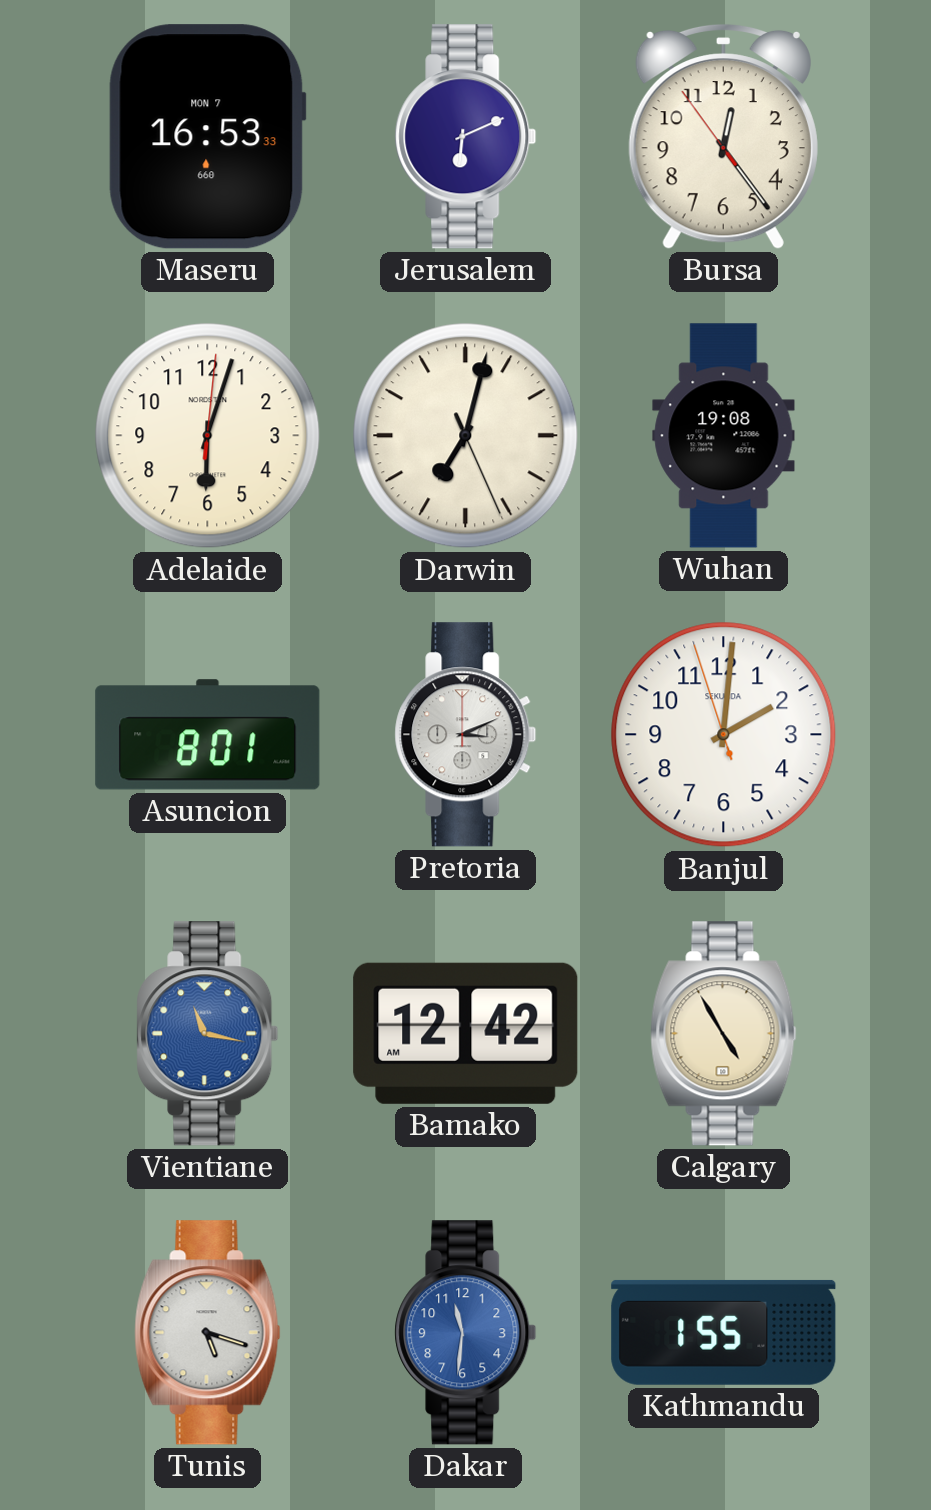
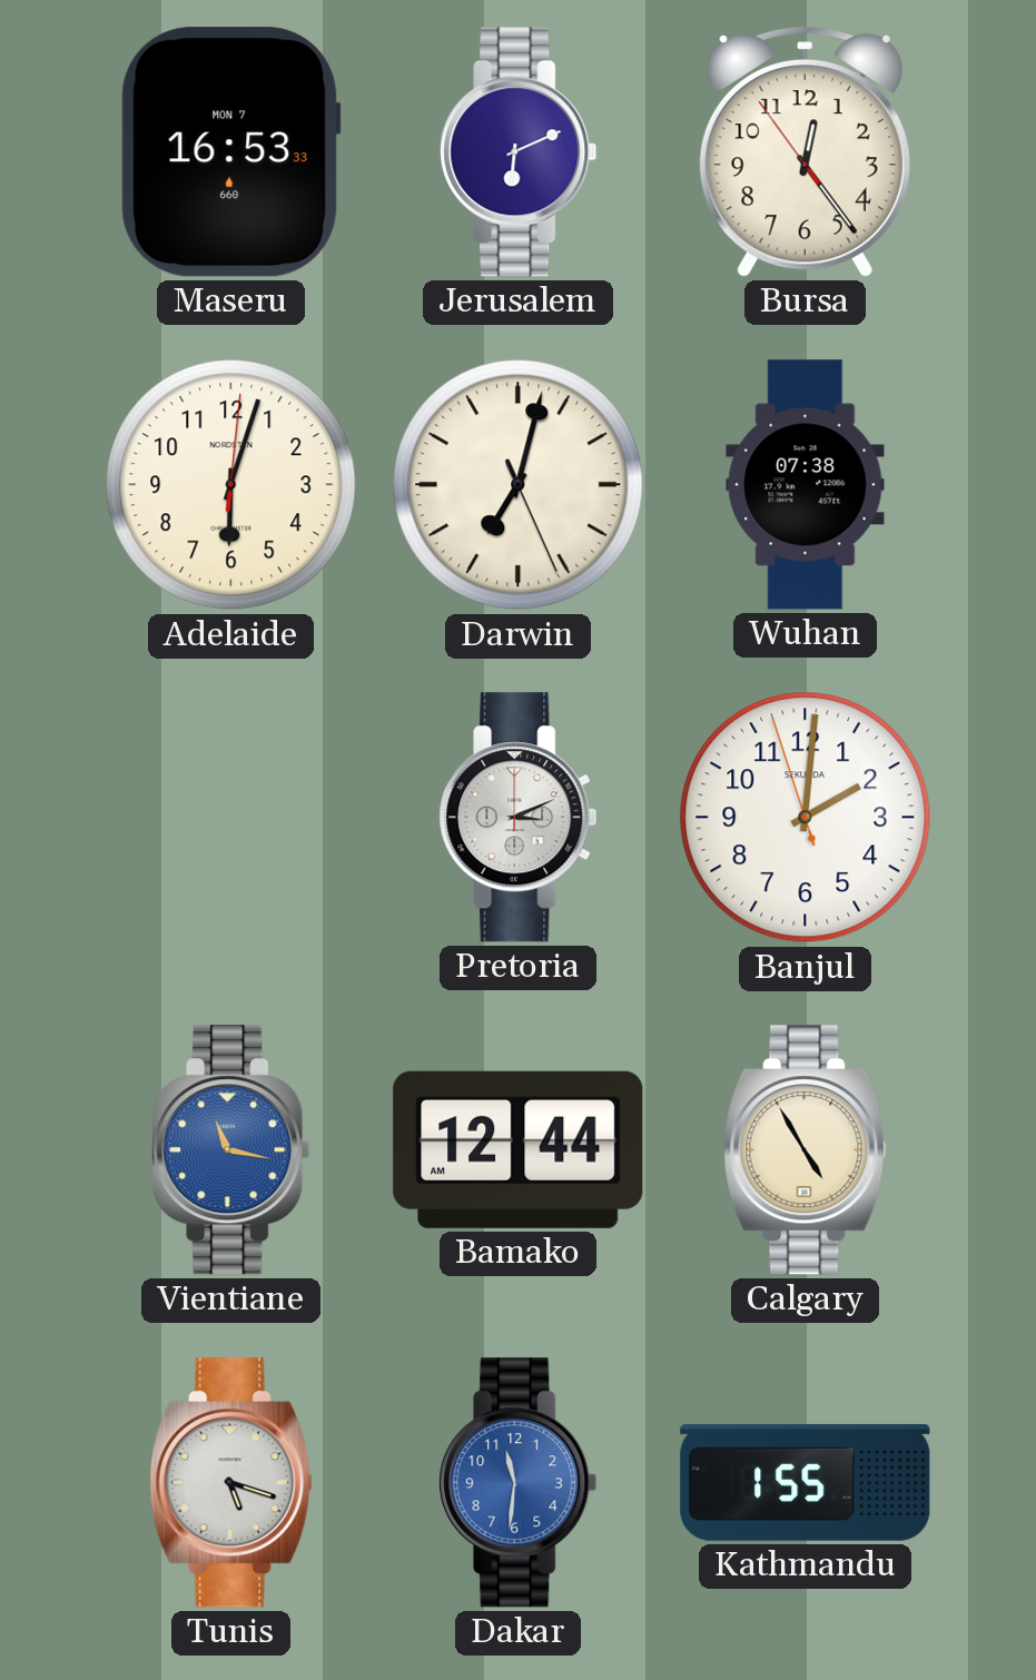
Wuhan: 19:08 -> 07:38 (806, 485)
Asuncion: 8:01 -> none (208, 735)
Bamako: 12:42 -> 12:44 (519, 1149)
